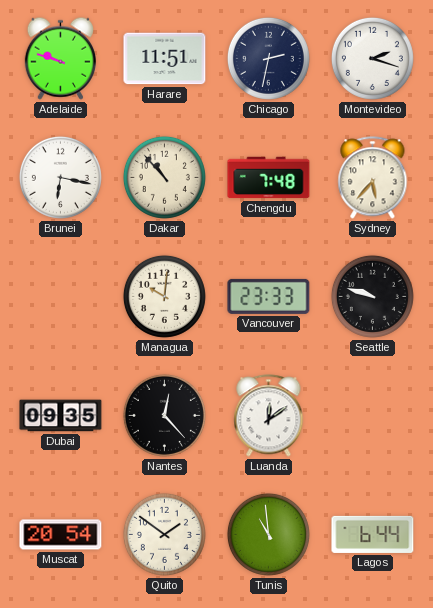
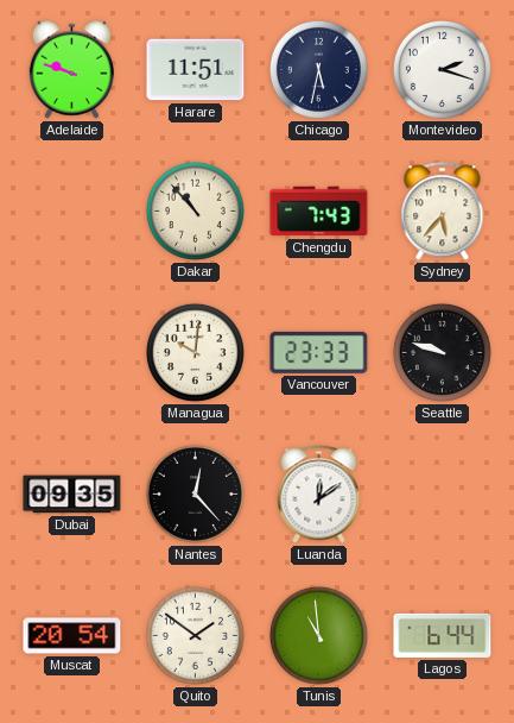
Chicago: 2:32 -> 5:32 (318, 69)
Brunei: 6:17 -> none (60, 177)
Chengdu: 7:48 -> 7:43 (319, 212)
